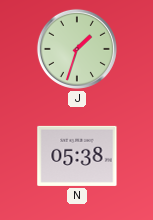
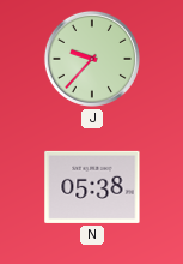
J: 1:33 -> 9:37 (92, 59)
